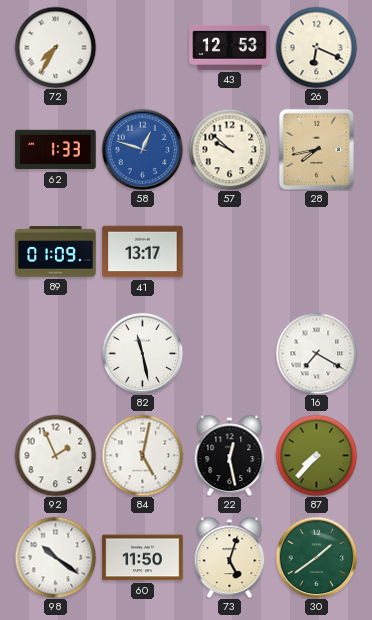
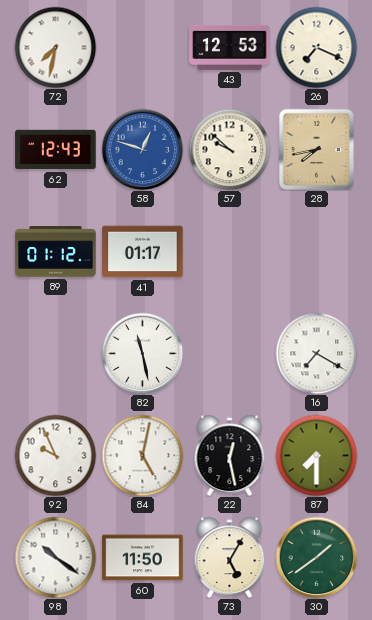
72: 7:35 -> 7:32 (55, 47)
26: 6:19 -> 7:19 (316, 47)
62: 1:33 -> 12:43 (56, 150)
89: 01:09 -> 01:12 (56, 252)
41: 13:17 -> 01:17 (143, 252)
92: 1:56 -> 9:56 (55, 455)
87: 7:37 -> 7:30 (316, 455)
73: 5:03 -> 5:05 (230, 557)
